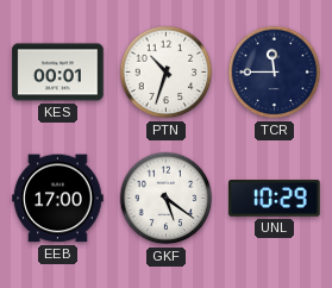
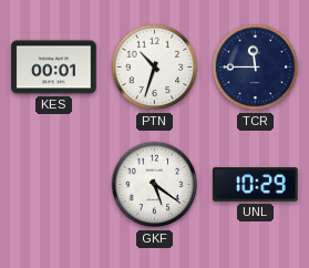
EEB: 17:00 -> none (58, 199)
